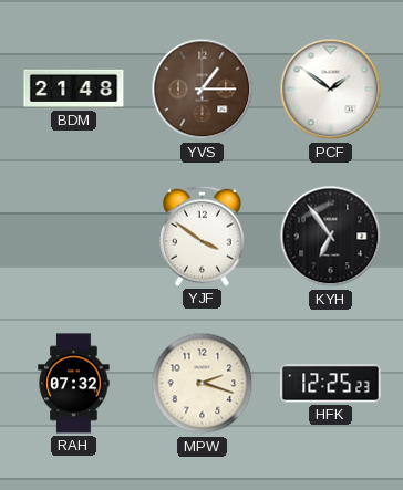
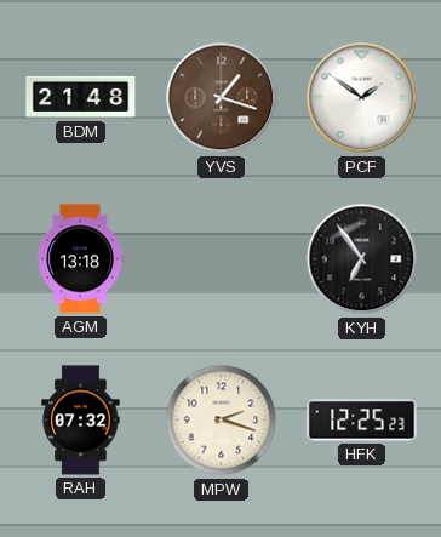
YVS: 1:15 -> 1:18 (222, 98)
AGM: none -> 13:18 (80, 259)
YJF: 3:51 -> none (203, 236)
